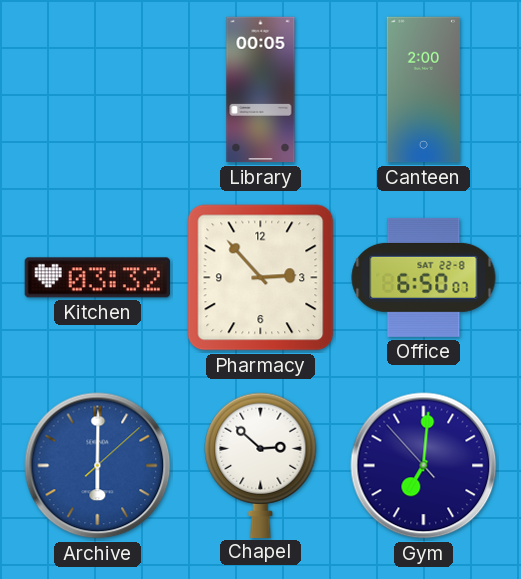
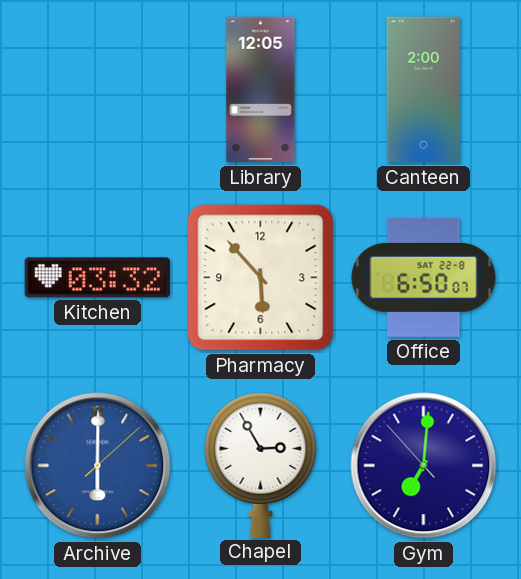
Library: 00:05 -> 12:05 (261, 90)
Pharmacy: 2:53 -> 5:53 (261, 278)
Chapel: 2:52 -> 2:55 (261, 465)
